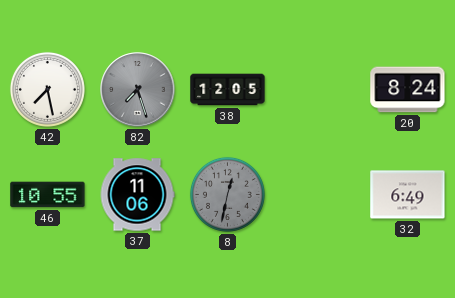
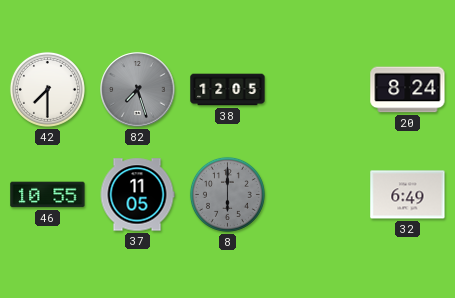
42: 7:28 -> 7:30 (47, 89)
37: 11:06 -> 11:05 (137, 195)
8: 12:32 -> 6:00 (227, 194)
